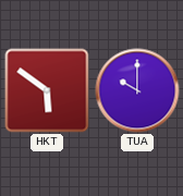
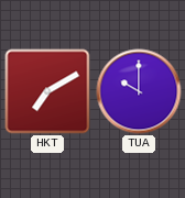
HKT: 5:51 -> 7:10 (47, 91)
